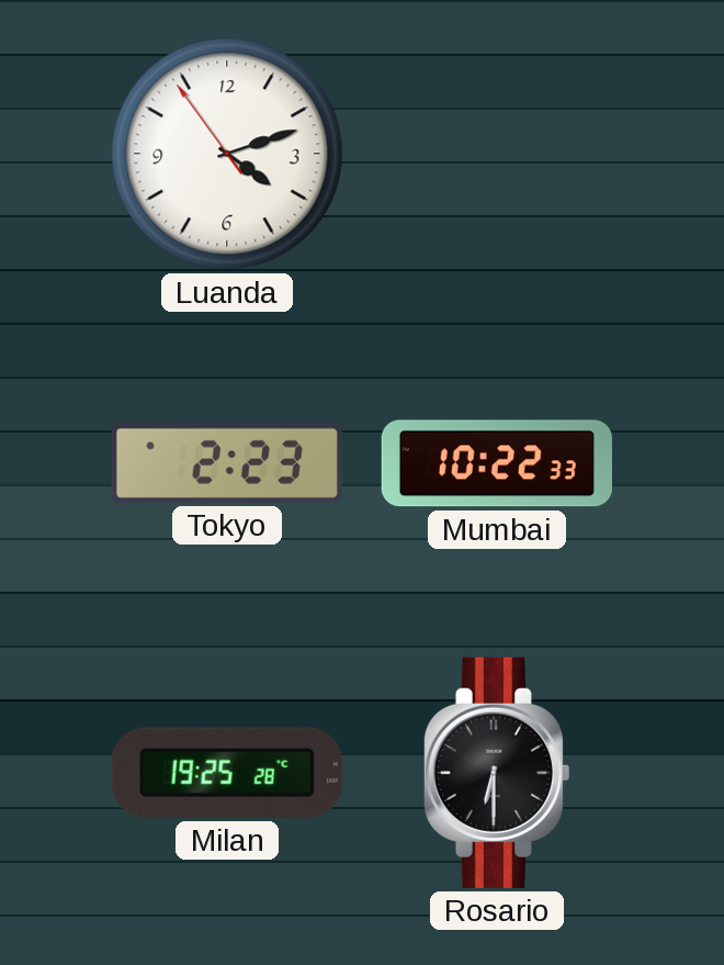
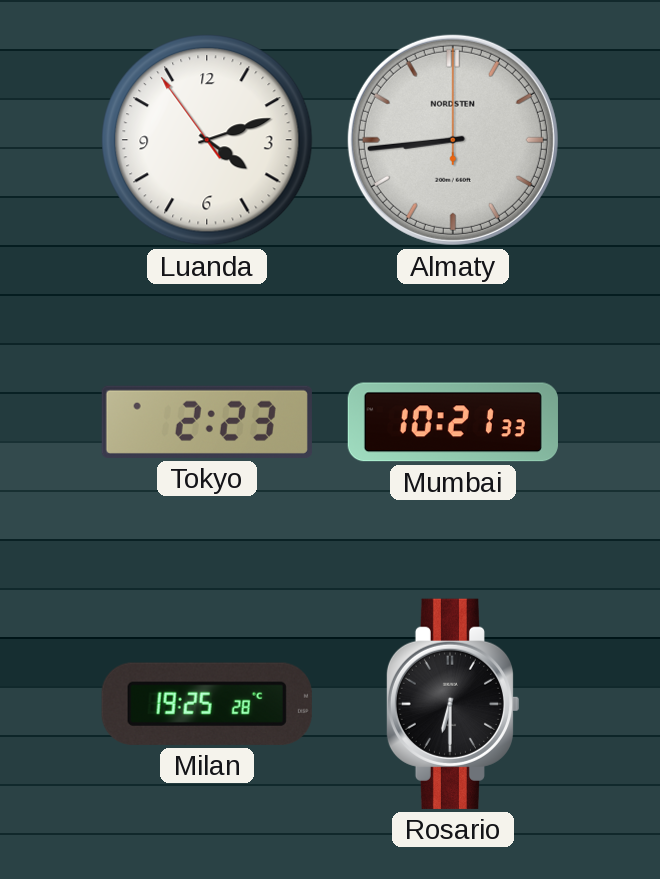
Almaty: none -> 8:44 (453, 140)
Mumbai: 10:22 -> 10:21 (453, 422)
